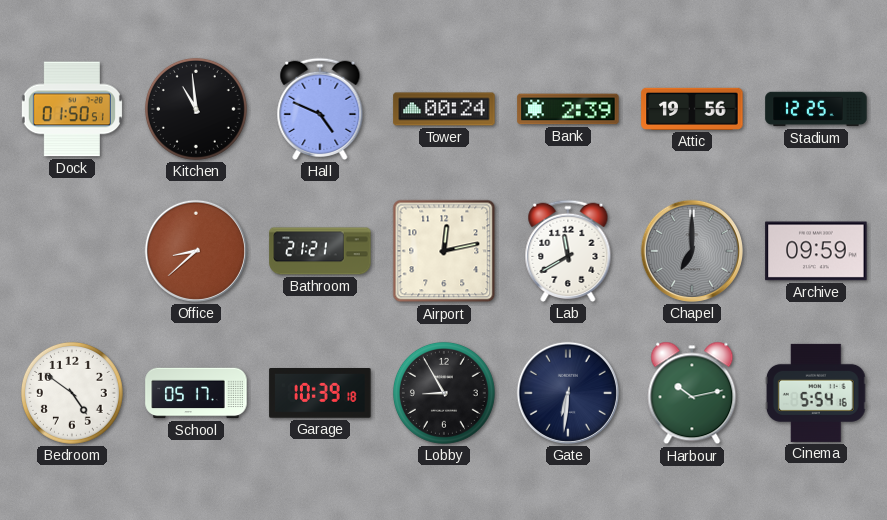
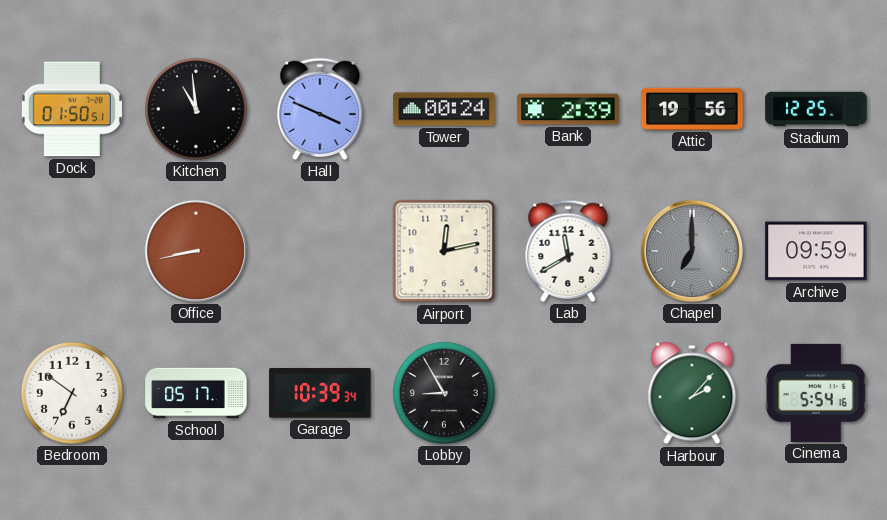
Hall: 4:49 -> 3:49 (320, 109)
Office: 8:38 -> 8:43 (196, 251)
Bathroom: 21:21 -> none (320, 251)
Bedroom: 4:51 -> 6:51 (72, 393)
Garage: 10:39:18 -> 10:39:34 (320, 394)
Gate: 6:31 -> none (568, 393)
Harbour: 10:13 -> 2:07 (692, 393)
